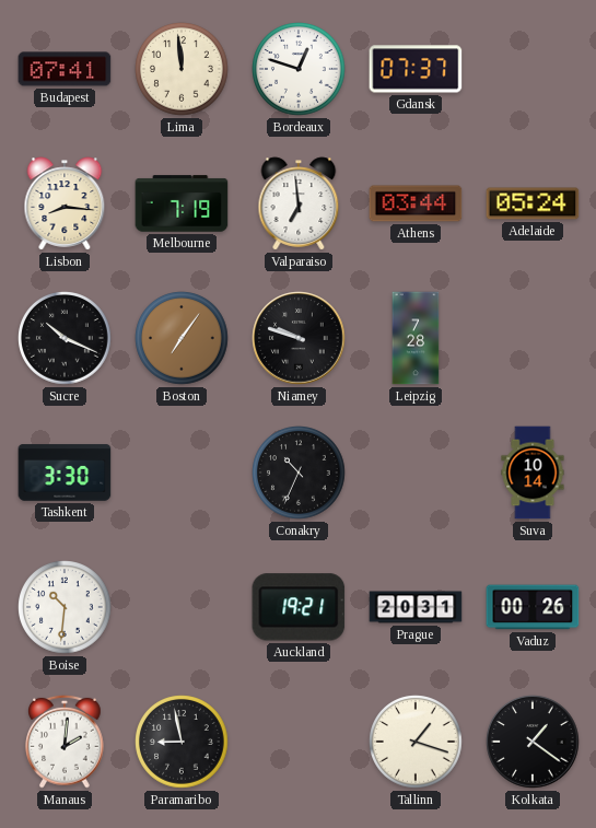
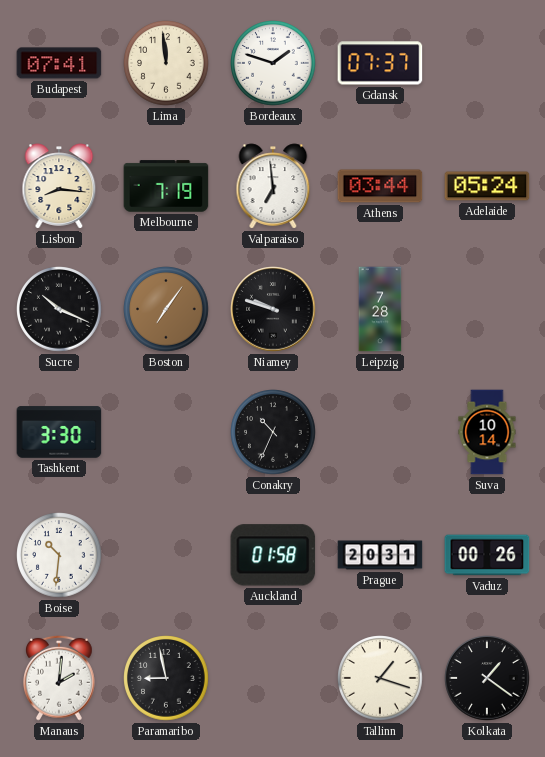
Bordeaux: 12:48 -> 1:48 (273, 63)
Auckland: 19:21 -> 01:58 (273, 555)
